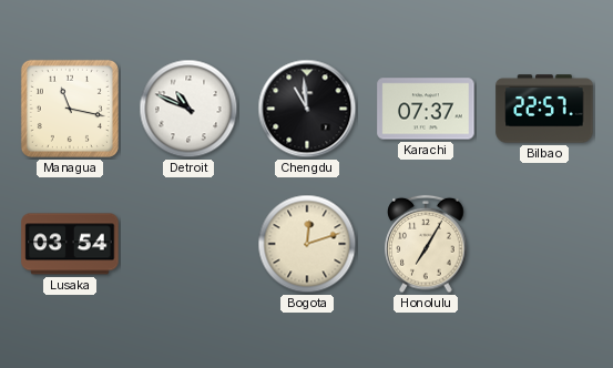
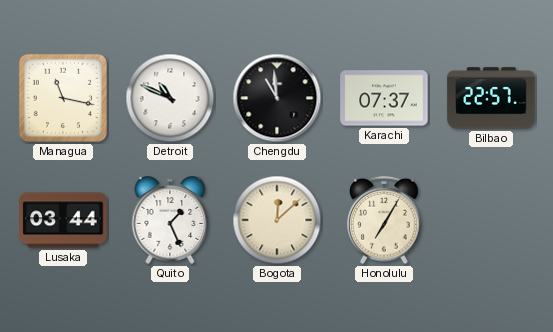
Lusaka: 03:54 -> 03:44 (63, 220)
Quito: none -> 1:26 (170, 220)
Bogota: 12:12 -> 12:08 (277, 220)
